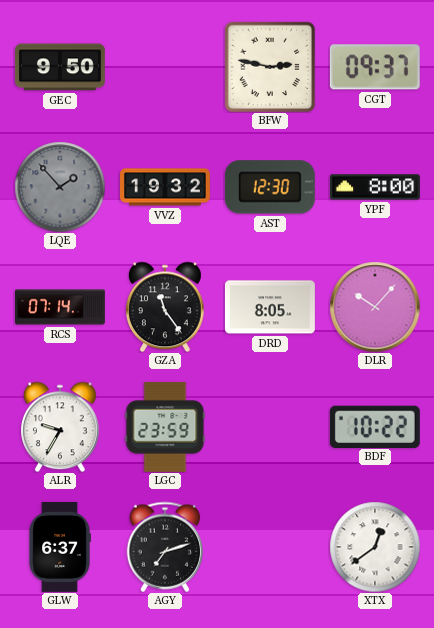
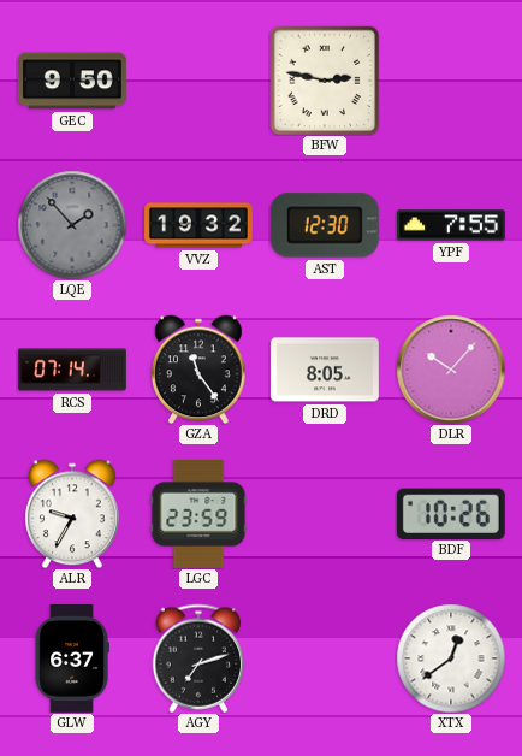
CGT: 09:37 -> none (375, 67)
YPF: 8:00 -> 7:55 (451, 225)
BDF: 10:22 -> 10:26 (451, 513)
